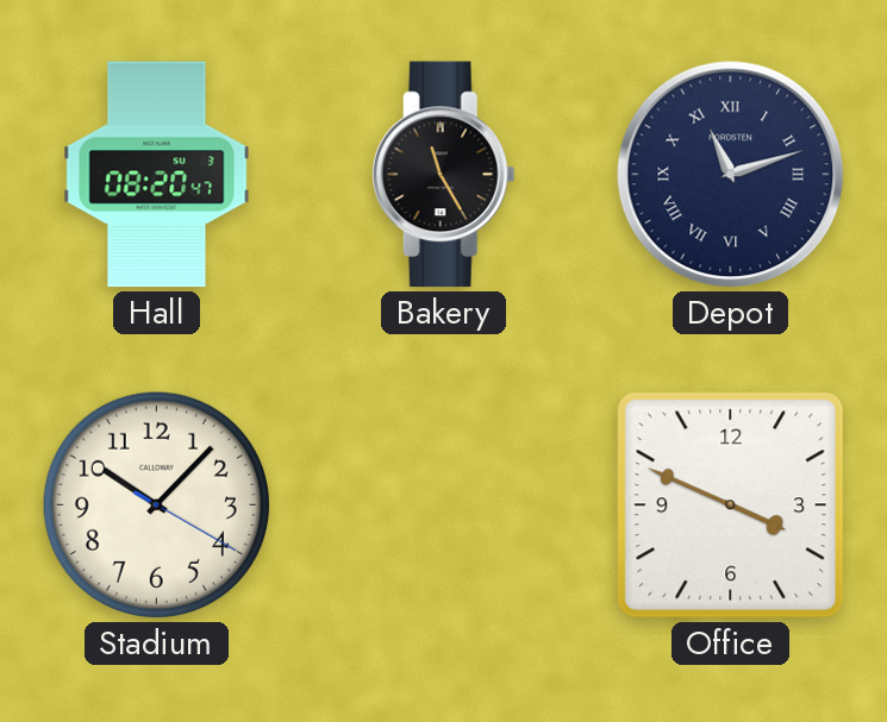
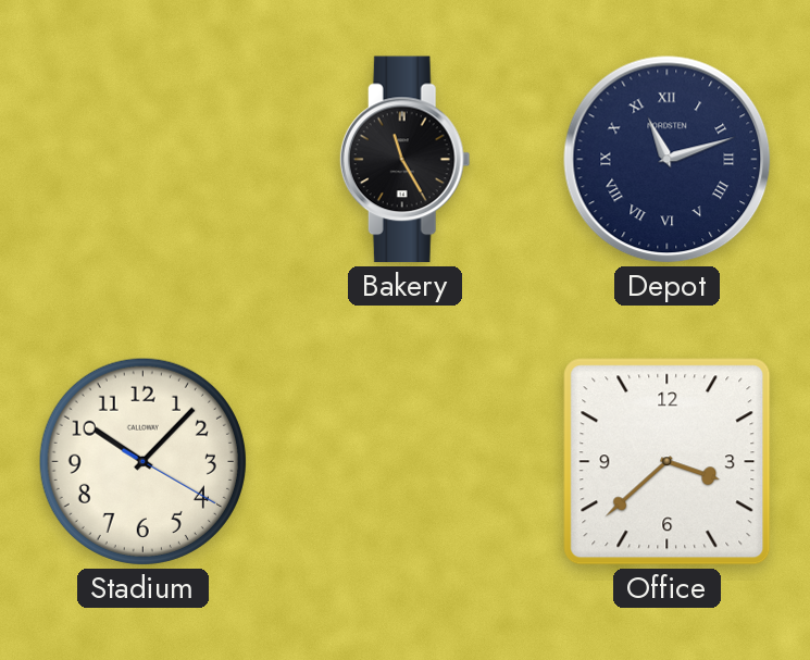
Hall: 08:20 -> none (157, 175)
Office: 3:49 -> 3:38 (668, 462)
